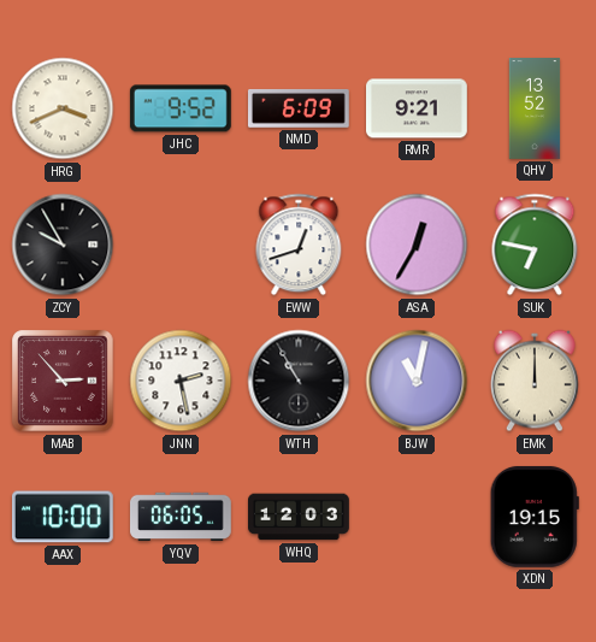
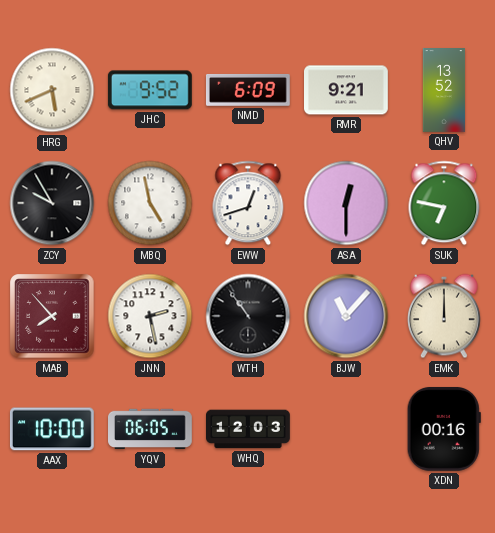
HRG: 3:41 -> 5:41 (52, 90)
MBQ: none -> 4:58 (150, 203)
ASA: 12:35 -> 12:30 (346, 203)
MAB: 2:53 -> 7:53 (52, 316)
WTH: 10:55 -> 10:54 (248, 316)
BJW: 11:02 -> 11:07 (346, 316)
XDN: 19:15 -> 00:16 (444, 429)
